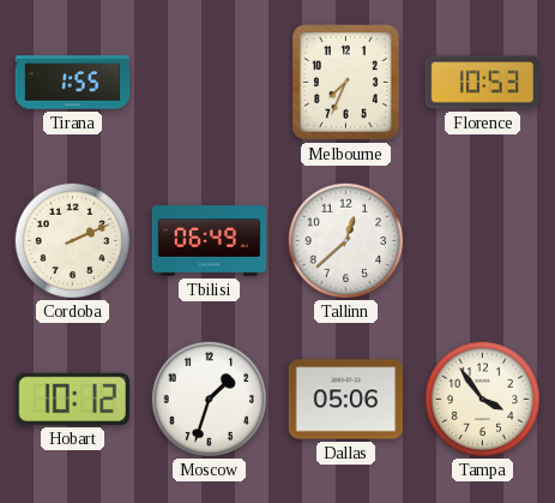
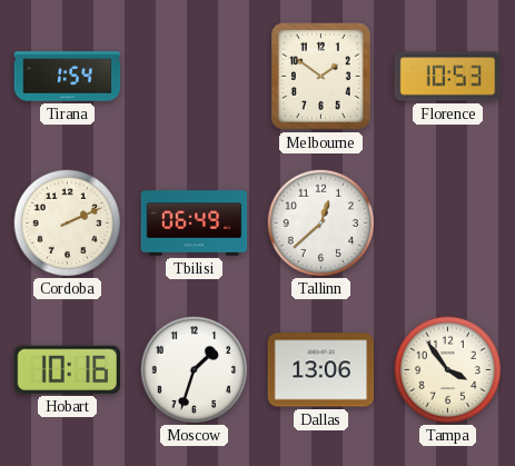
Tirana: 1:55 -> 1:54 (68, 77)
Melbourne: 7:34 -> 1:51 (321, 77)
Hobart: 10:12 -> 10:16 (67, 369)
Dallas: 05:06 -> 13:06 (321, 370)
